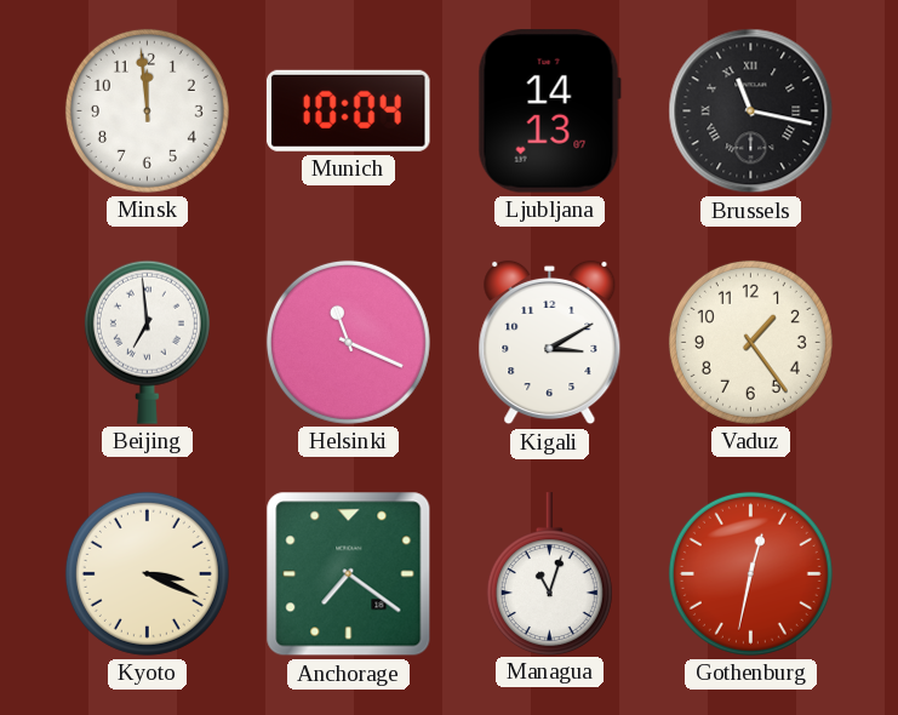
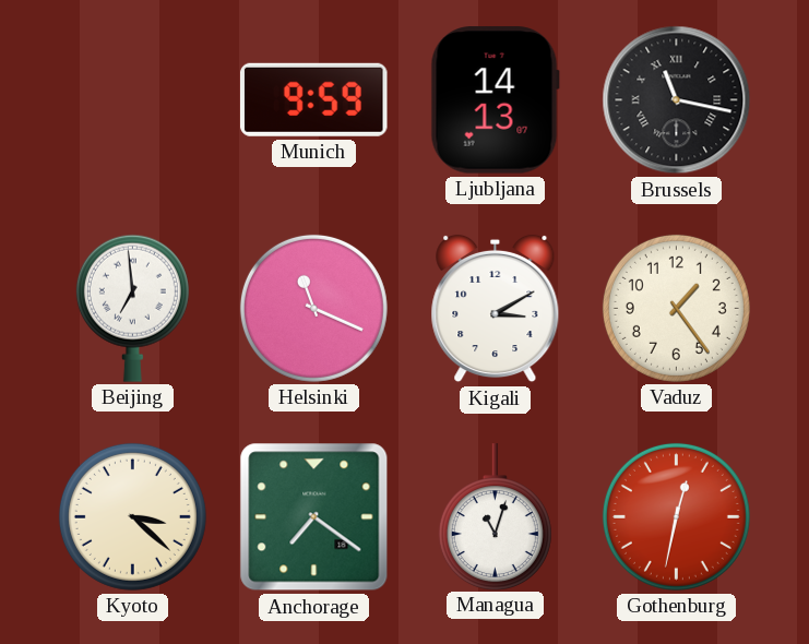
Minsk: 11:59 -> none (147, 110)
Munich: 10:04 -> 9:59 (313, 99)
Kyoto: 3:19 -> 3:22 (132, 516)
